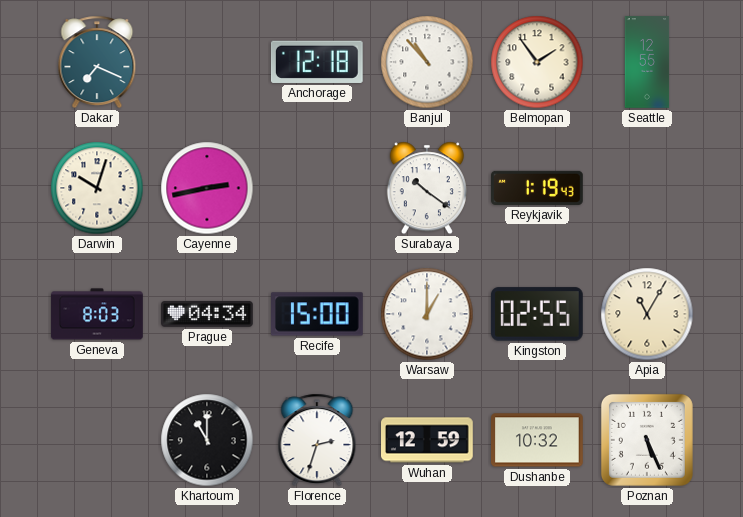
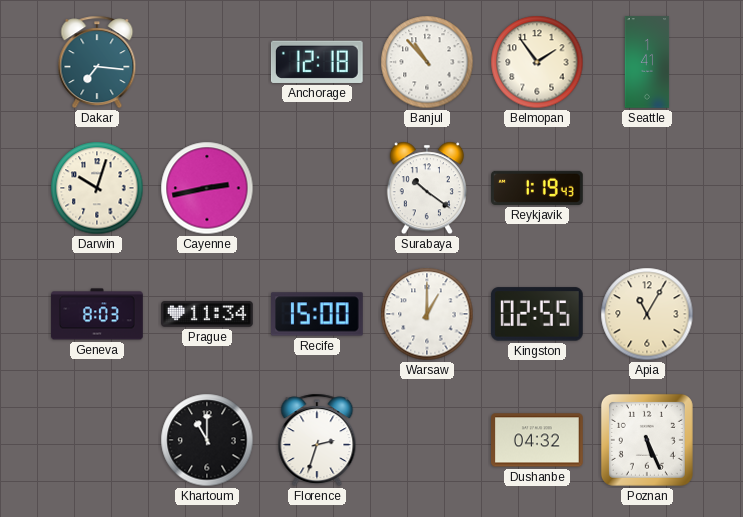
Dakar: 7:19 -> 7:16 (97, 62)
Seattle: 12:55 -> 1:41 (647, 62)
Prague: 04:34 -> 11:34 (208, 314)
Wuhan: 12:59 -> none (428, 440)
Dushanbe: 10:32 -> 04:32 (538, 440)
